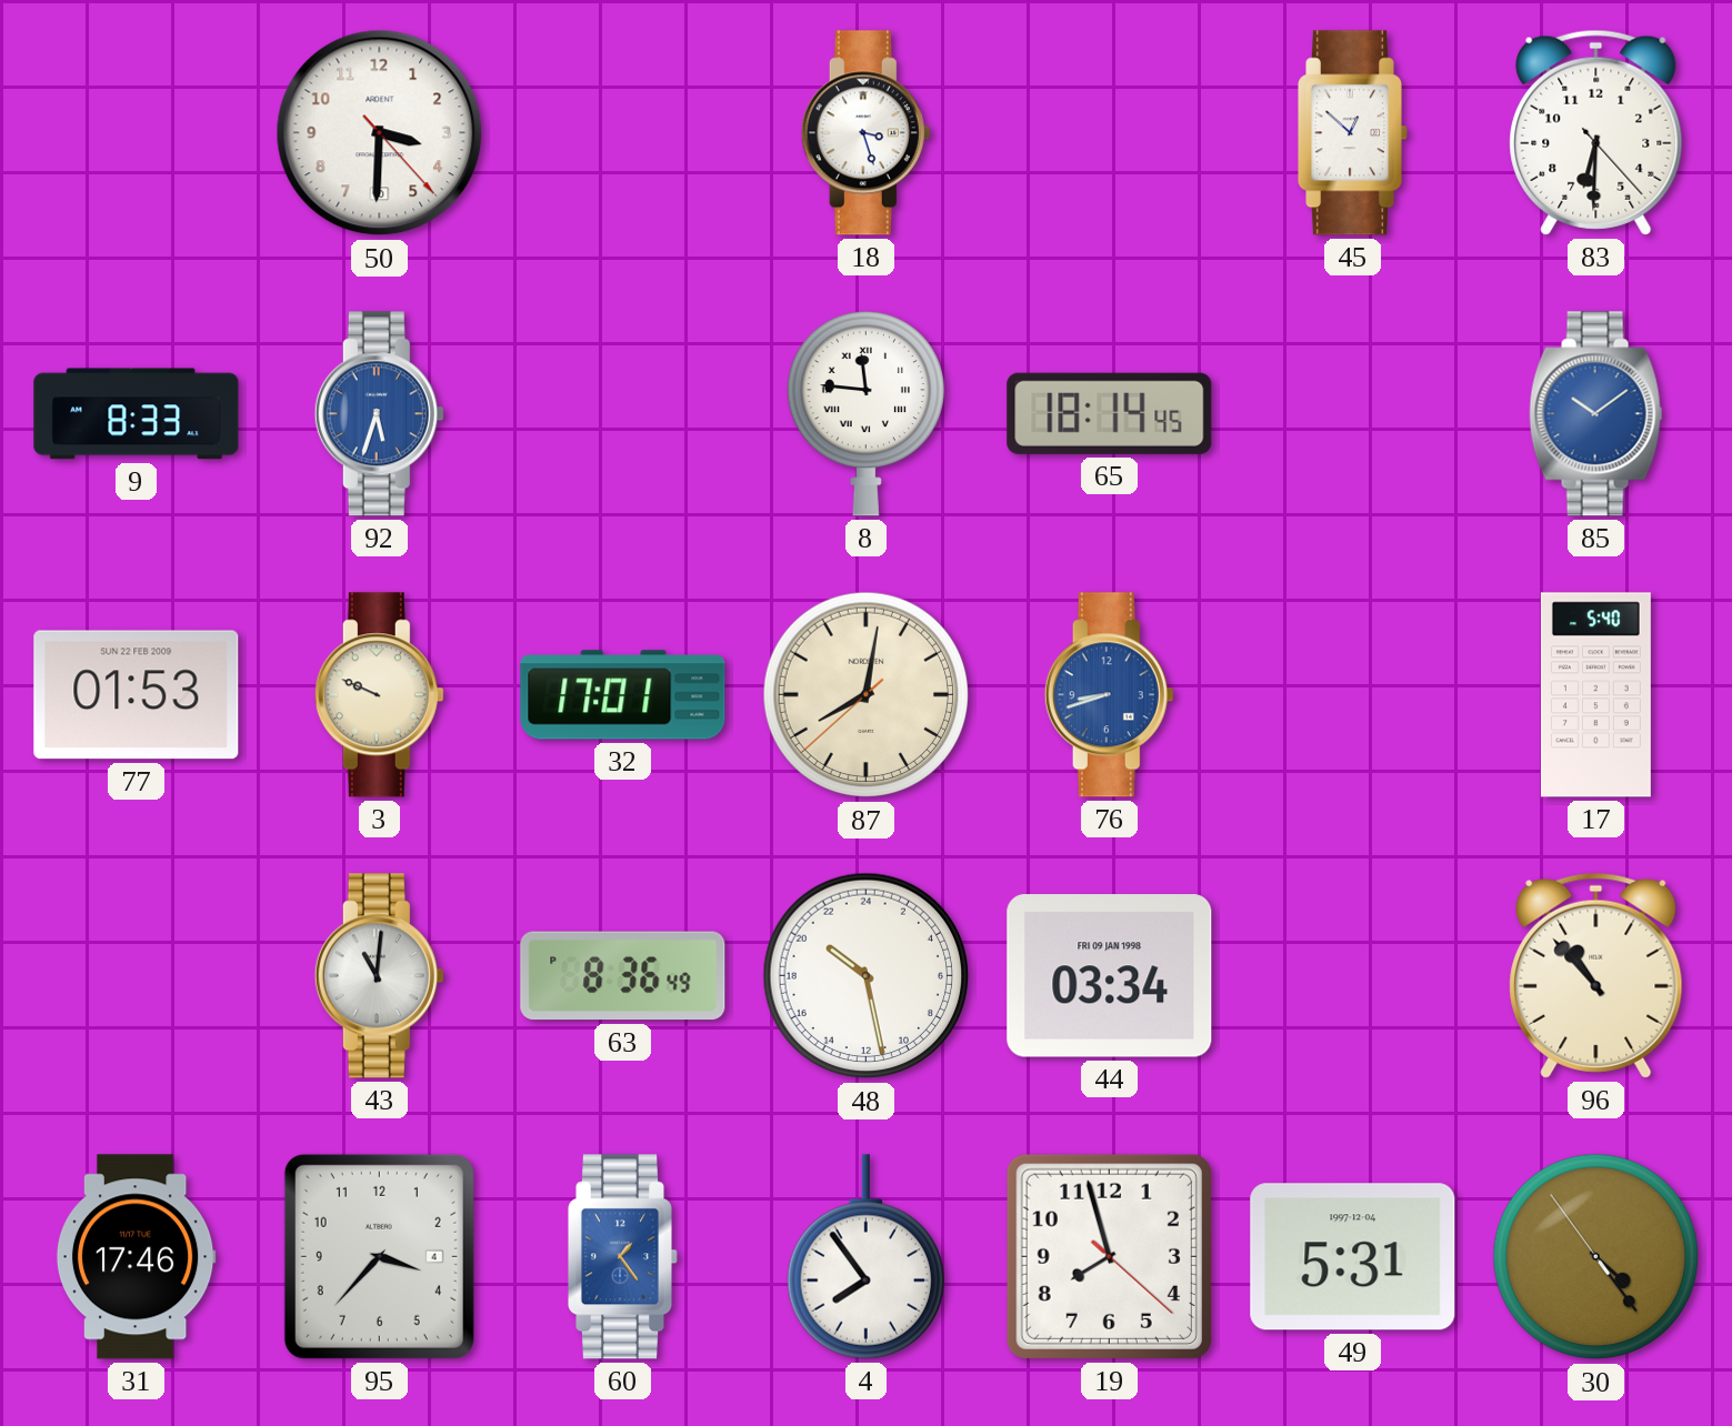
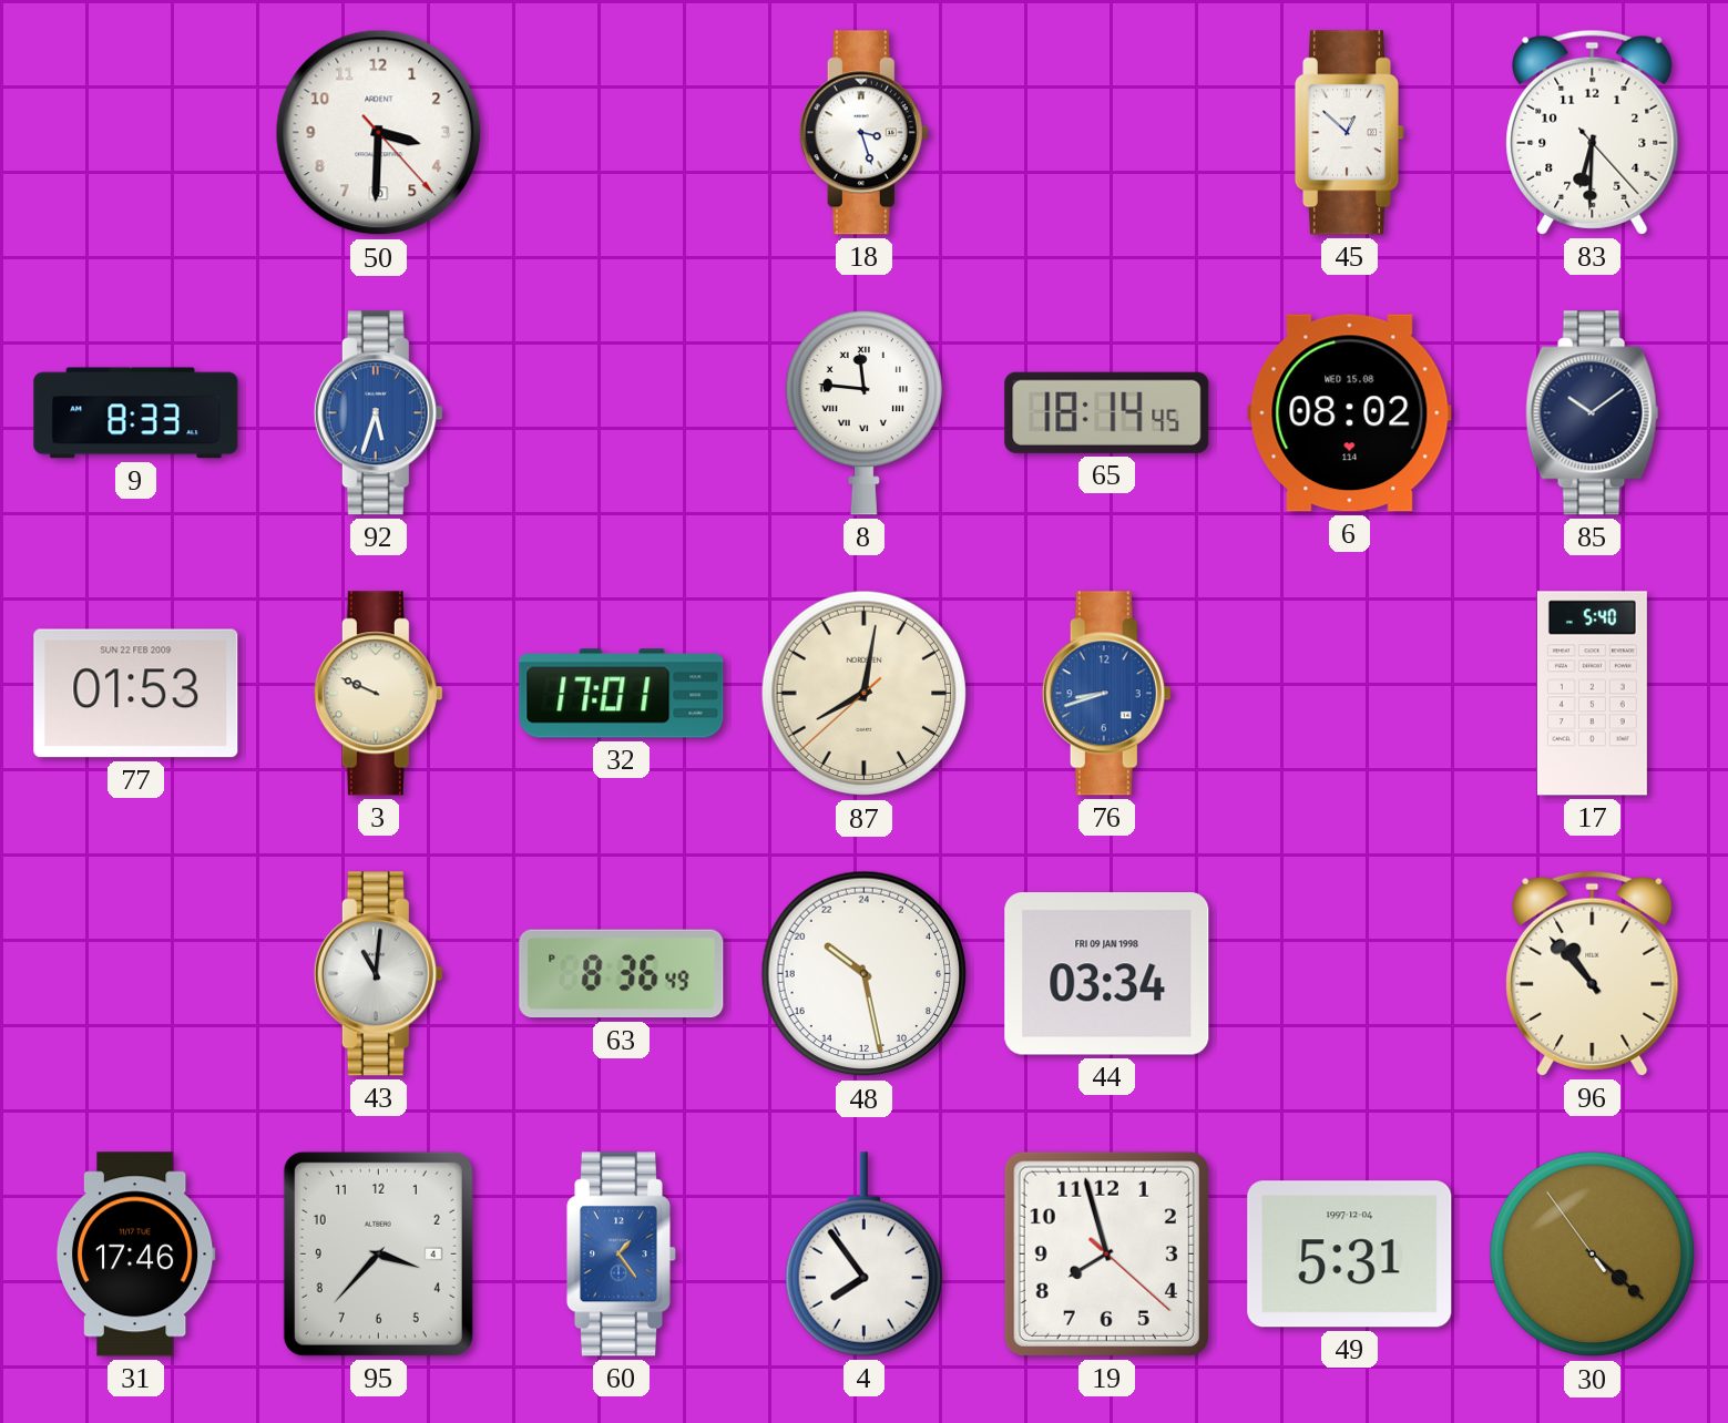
6: none -> 08:02 (1350, 413)
85 dial: blue -> navy (1593, 413)
30: 4:23 -> 4:21 (1593, 1255)
